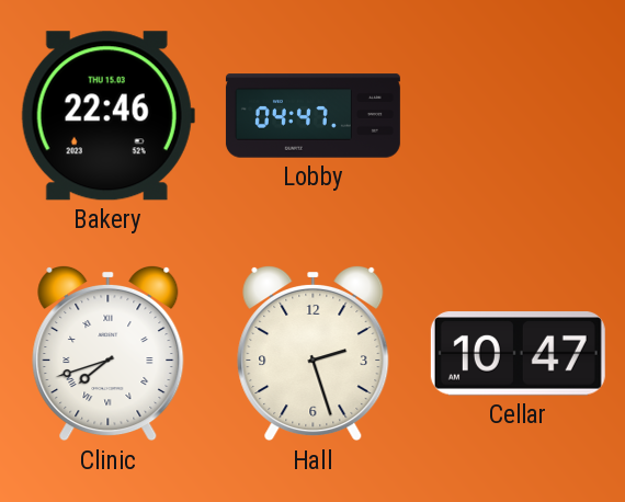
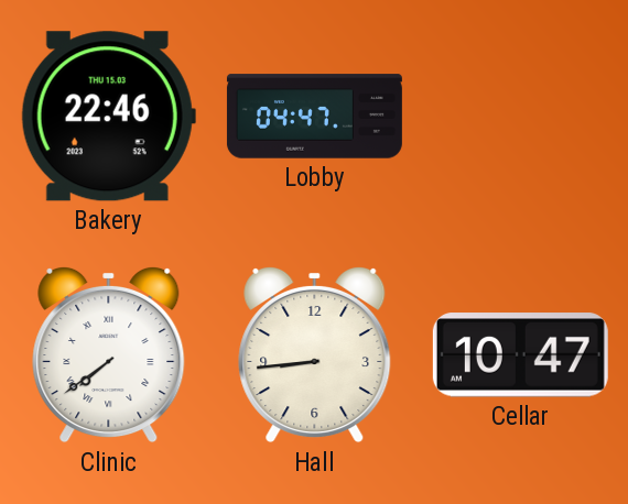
Clinic: 7:42 -> 7:39 (109, 354)
Hall: 2:27 -> 8:44 (315, 354)
